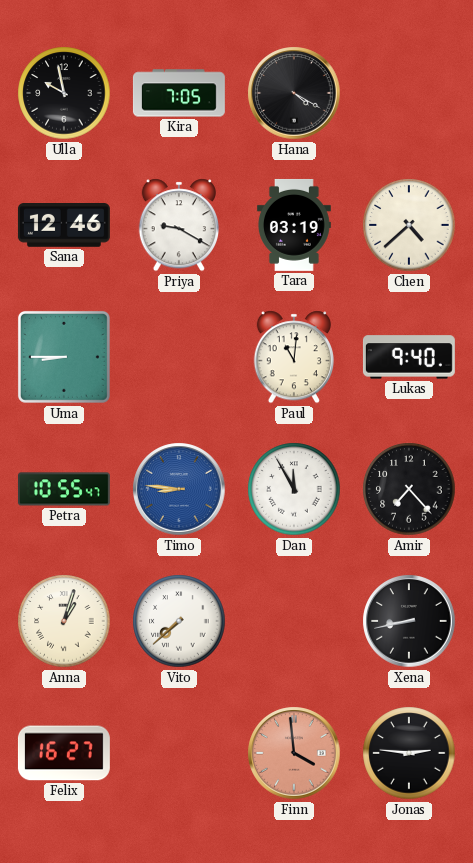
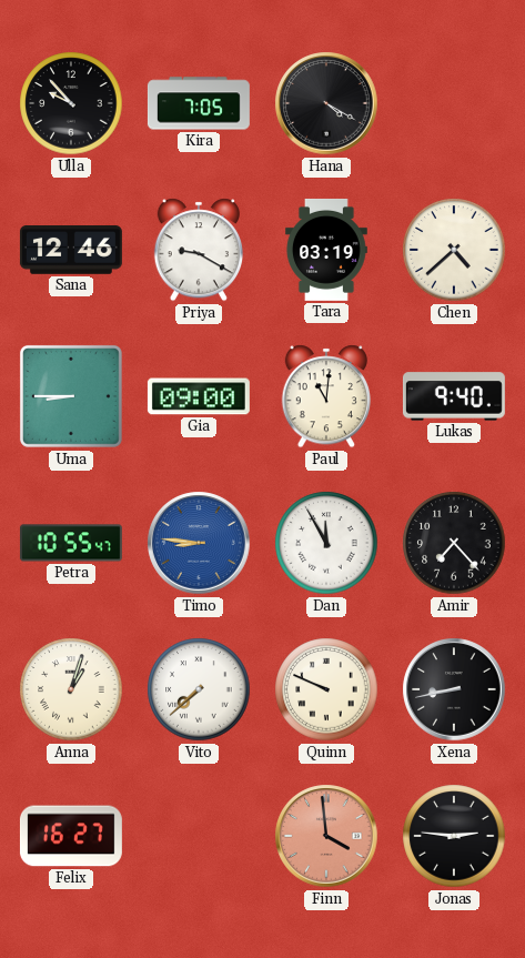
Ulla: 9:58 -> 9:53 (71, 103)
Gia: none -> 09:00 (199, 396)
Quinn: none -> 9:49 (326, 689)
